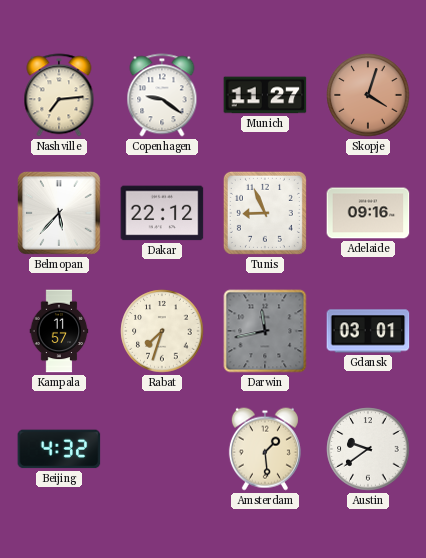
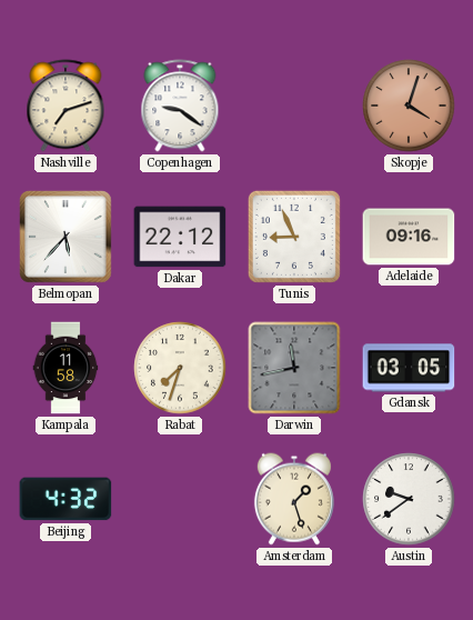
Nashville: 7:14 -> 7:12 (66, 106)
Munich: 11:27 -> none (265, 95)
Kampala: 11:57 -> 11:58 (66, 368)
Gdansk: 03:01 -> 03:05 (409, 368)
Amsterdam: 1:29 -> 1:27 (294, 499)
